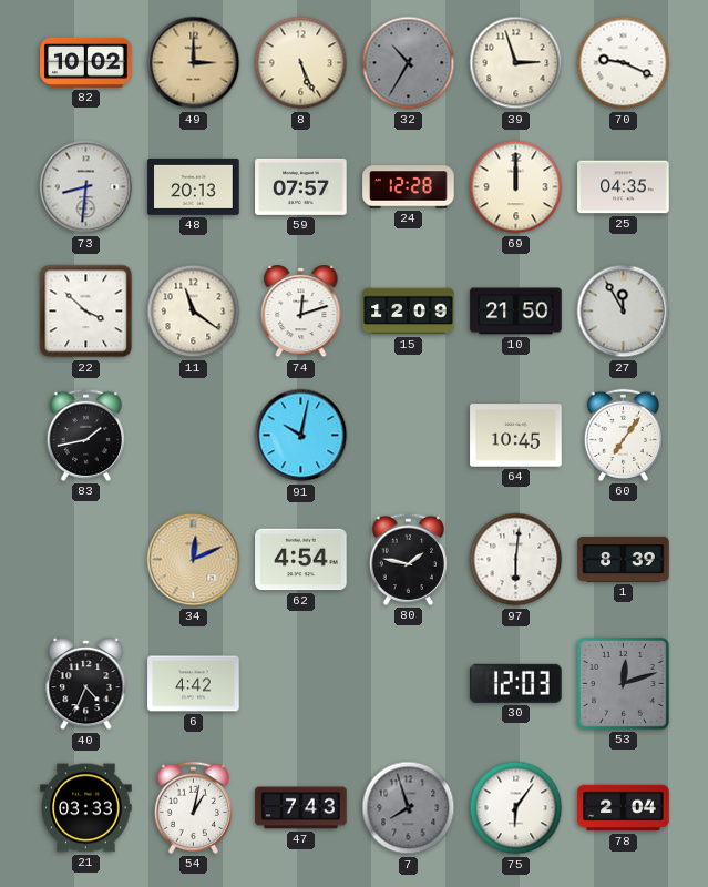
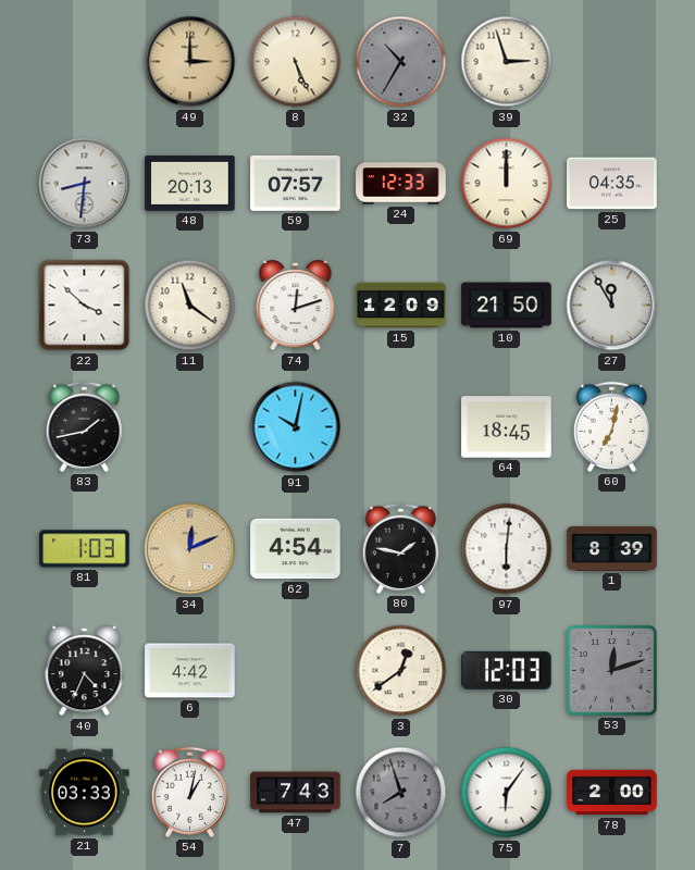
82: 10:02 -> none (86, 62)
70: 9:19 -> none (624, 63)
24: 12:28 -> 12:33 (401, 184)
64: 10:45 -> 18:45 (507, 427)
60: 7:06 -> 7:02 (611, 426)
81: none -> 1:03 (85, 549)
3: none -> 12:39 (401, 671)
78: 2:04 -> 2:00 (612, 793)
